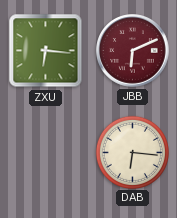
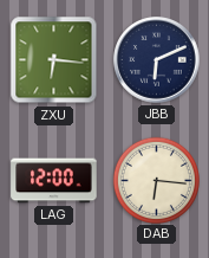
JBB dial: burgundy -> navy (157, 60)
LAG: none -> 12:00 (54, 181)
